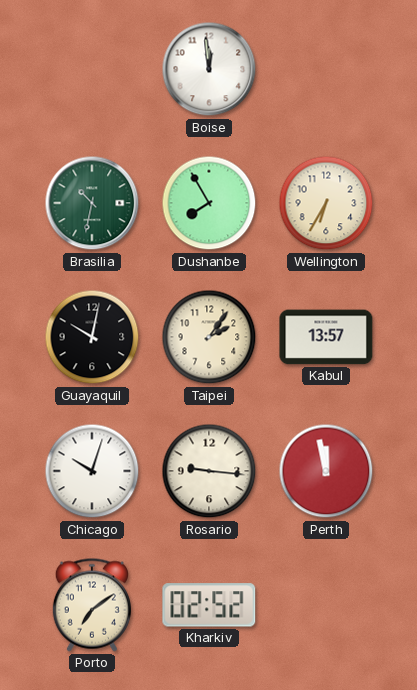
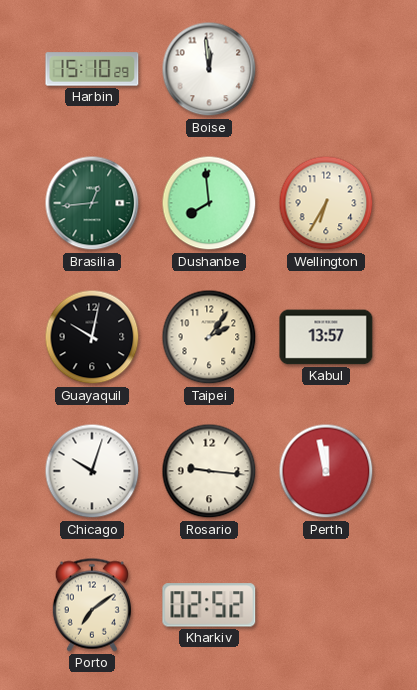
Harbin: none -> 15:10 (92, 69)
Brasilia: 10:32 -> 12:44 (92, 203)
Dushanbe: 7:55 -> 7:59 (209, 203)
